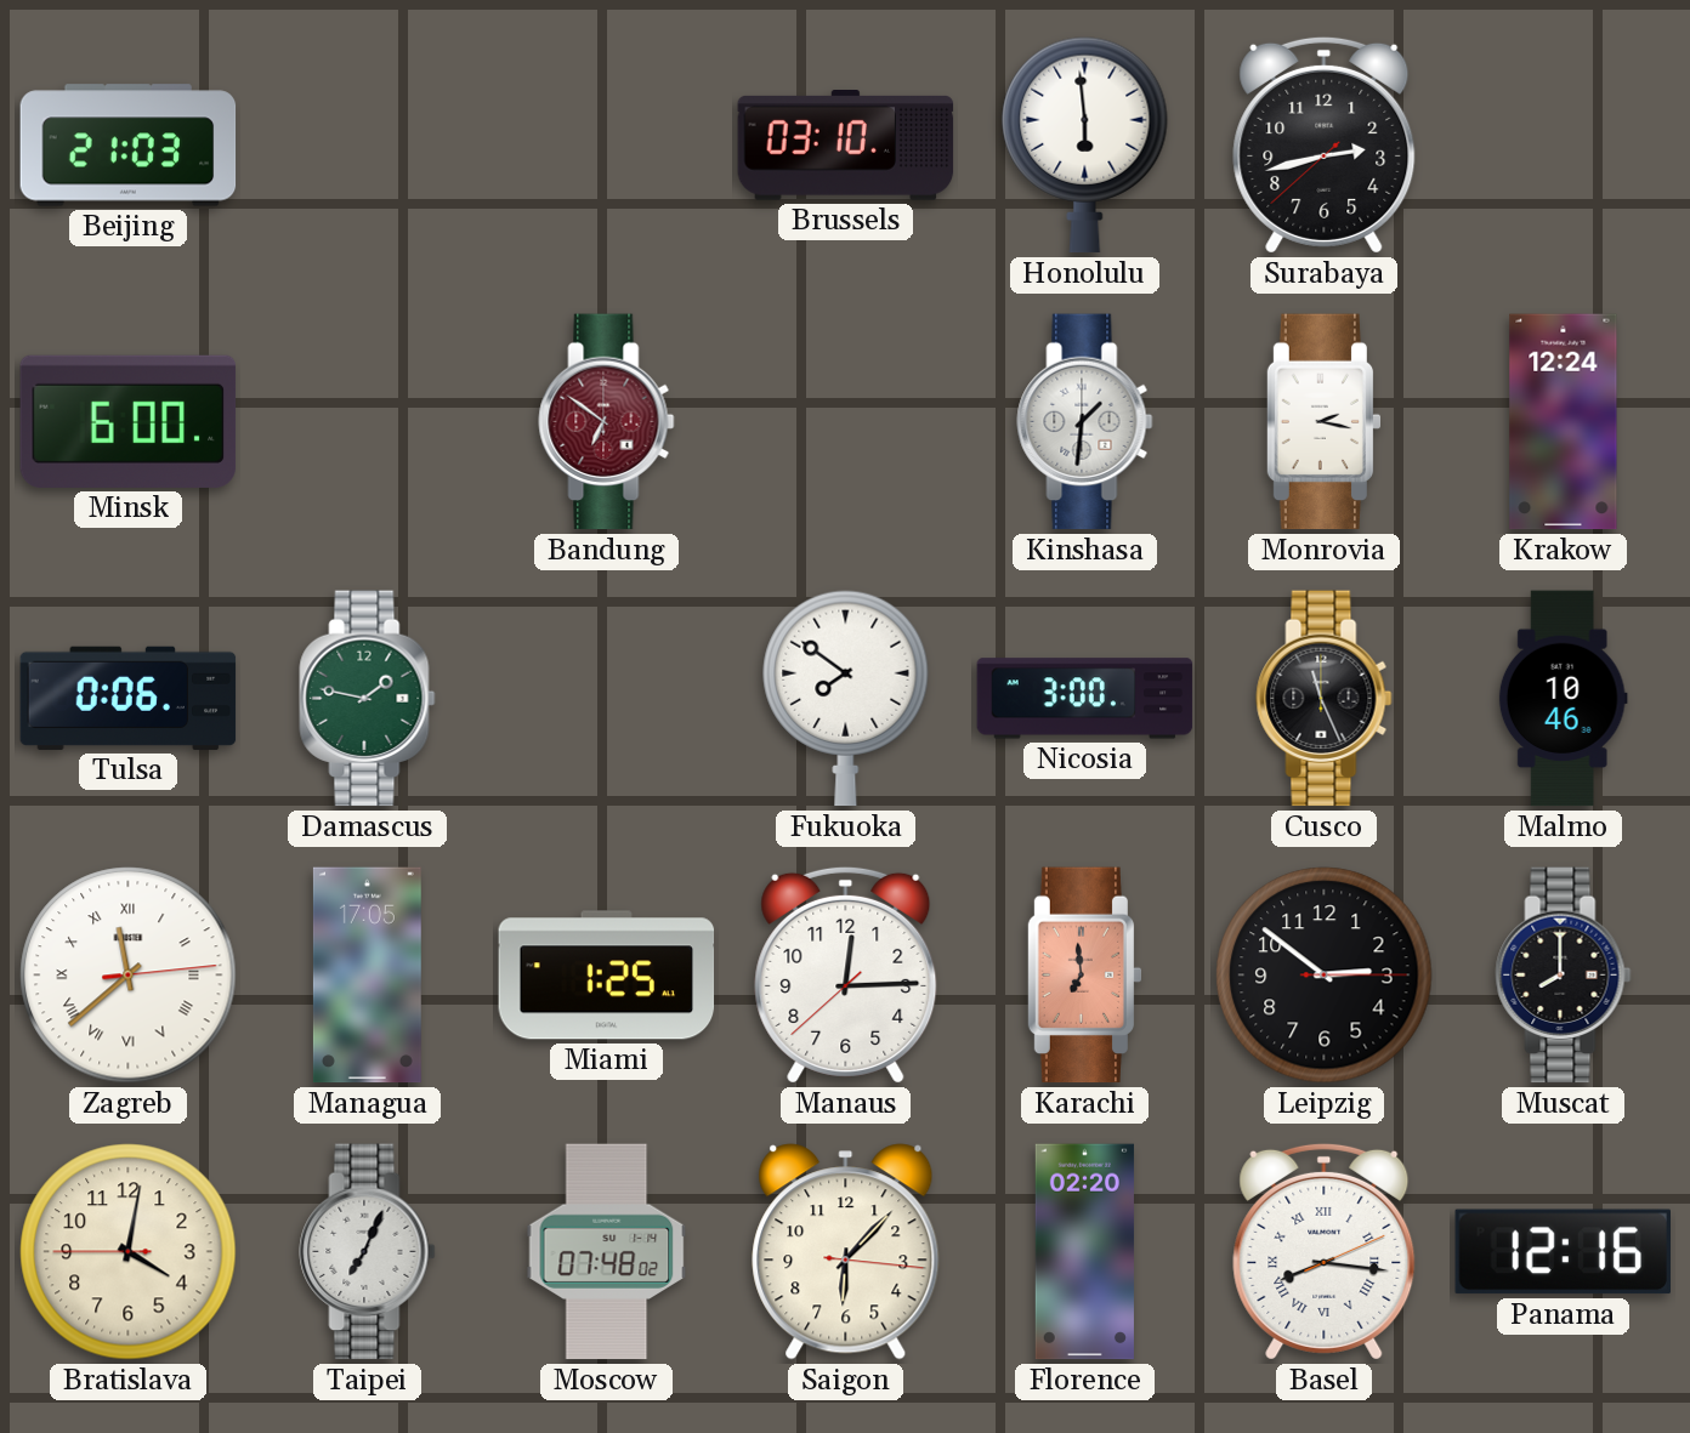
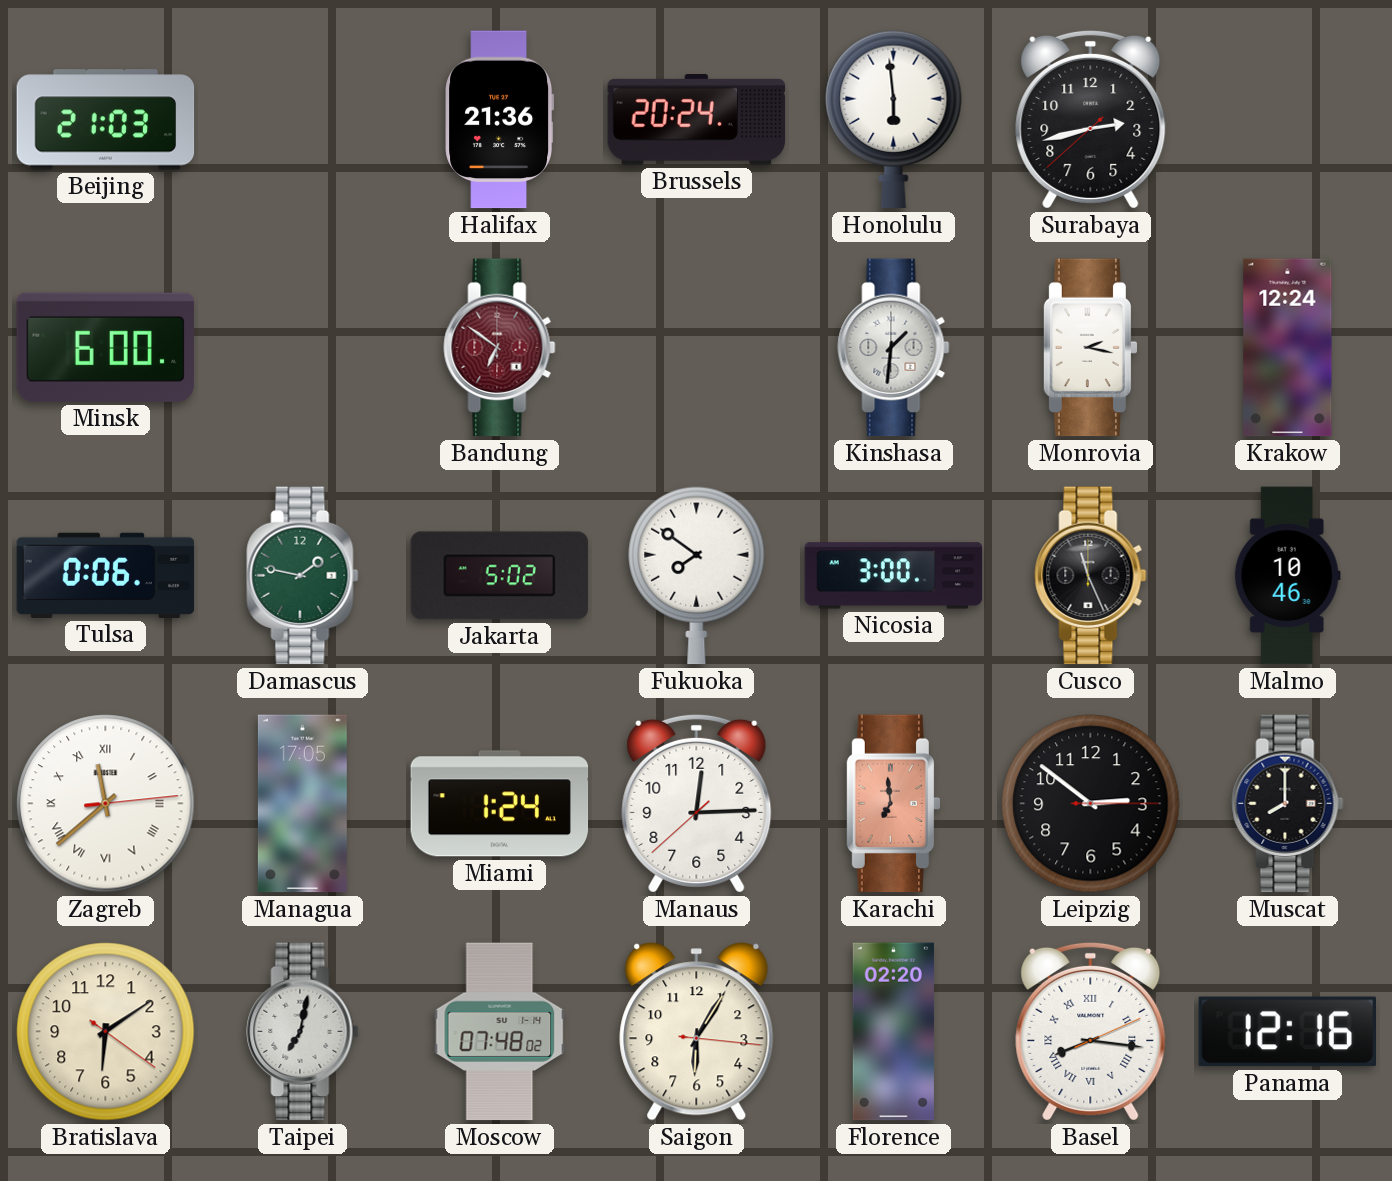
Halifax: none -> 21:36 (500, 120)
Brussels: 03:10 -> 20:24 (697, 120)
Jakarta: none -> 5:02 (500, 576)
Miami: 1:25 -> 1:24 (500, 804)
Bratislava: 4:01 -> 6:09 (106, 1032)
Taipei: 7:04 -> 7:02 (303, 1032)
Saigon: 6:07 -> 6:05 (697, 1032)
